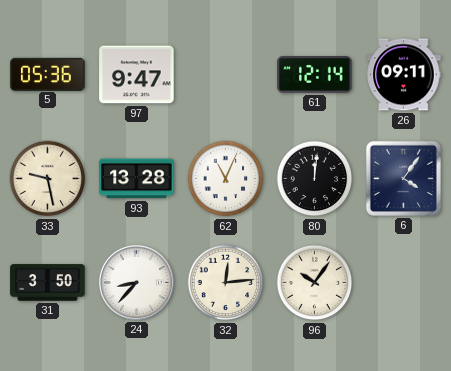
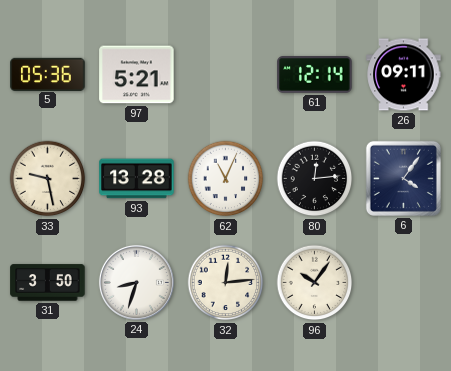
97: 9:47 -> 5:21 (137, 75)
80: 12:01 -> 12:14 (315, 179)
24: 8:37 -> 8:33 (136, 282)
